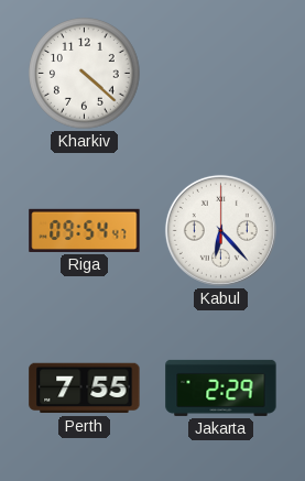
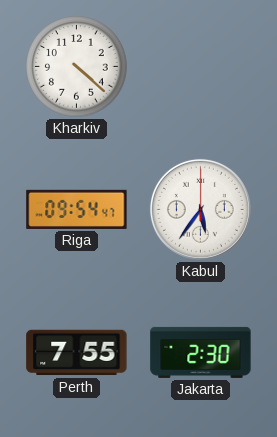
Kabul: 6:23 -> 5:36 (200, 209)
Jakarta: 2:29 -> 2:30 (201, 352)
